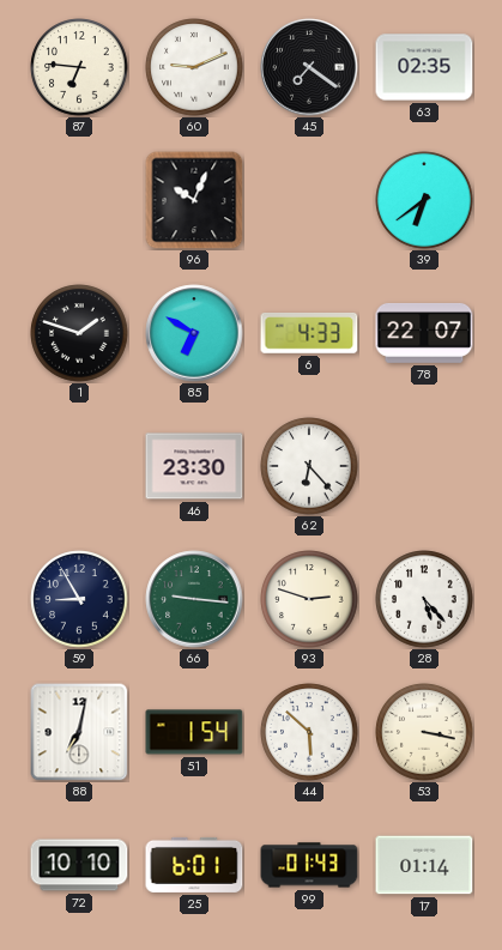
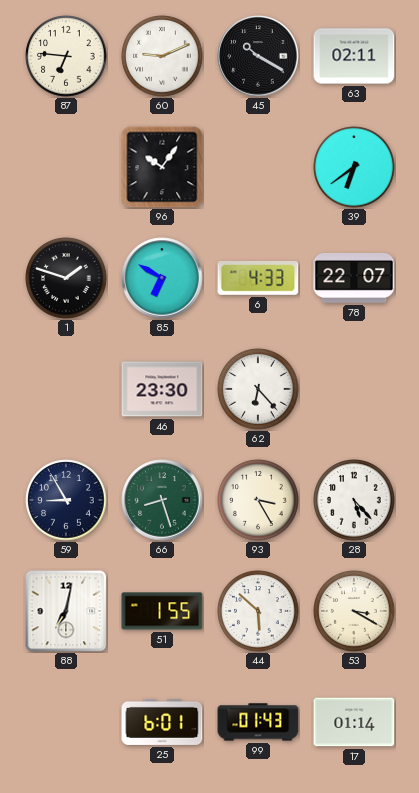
45: 7:21 -> 10:20 (258, 56)
63: 02:35 -> 02:11 (354, 56)
96: 10:04 -> 10:06 (162, 167)
66: 9:16 -> 8:27 (162, 500)
93: 2:48 -> 3:25 (258, 500)
51: 1:54 -> 1:55 (162, 611)
53: 3:17 -> 3:20 (354, 611)
72: 10:10 -> none (79, 865)
